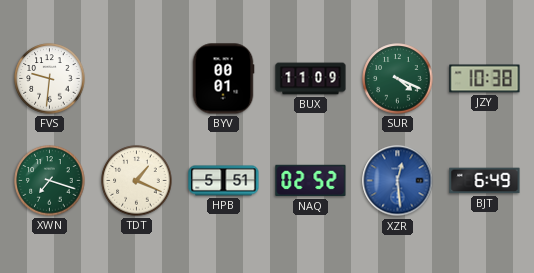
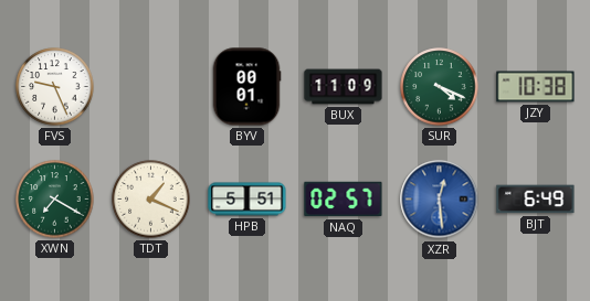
FVS: 9:31 -> 9:26 (55, 87)
XWN: 7:18 -> 7:20 (55, 200)
NAQ: 02:52 -> 02:57 (344, 200)
